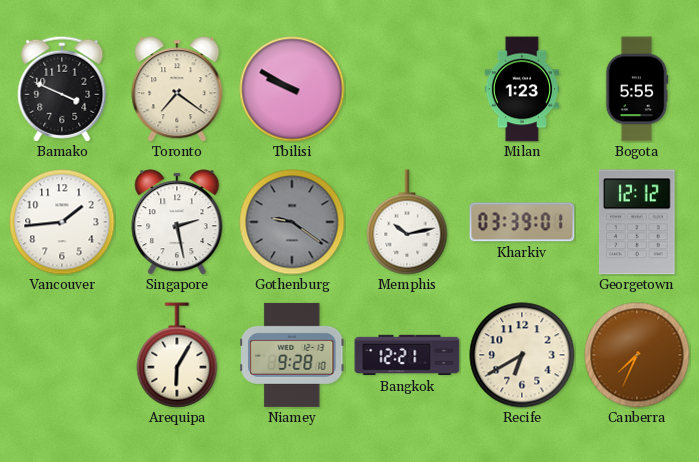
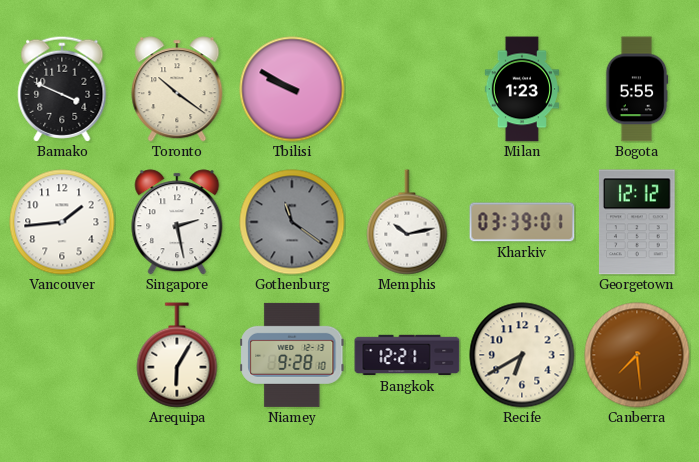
Toronto: 7:21 -> 10:21 (177, 89)
Gothenburg: 9:21 -> 11:21 (292, 222)
Canberra: 7:34 -> 7:29 (637, 355)
